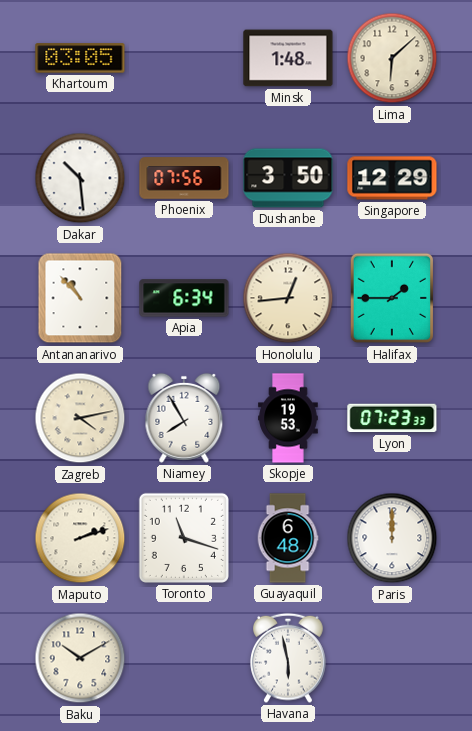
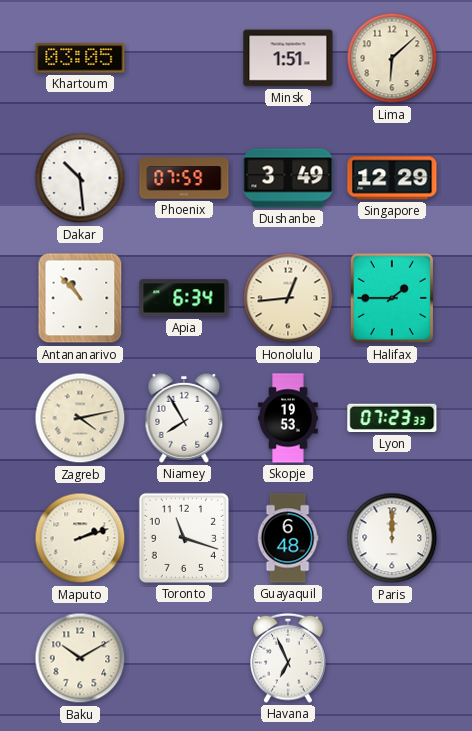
Minsk: 1:48 -> 1:51 (288, 58)
Phoenix: 07:56 -> 07:59 (184, 178)
Dushanbe: 3:50 -> 3:49 (288, 178)
Havana: 5:58 -> 6:56 (288, 658)
